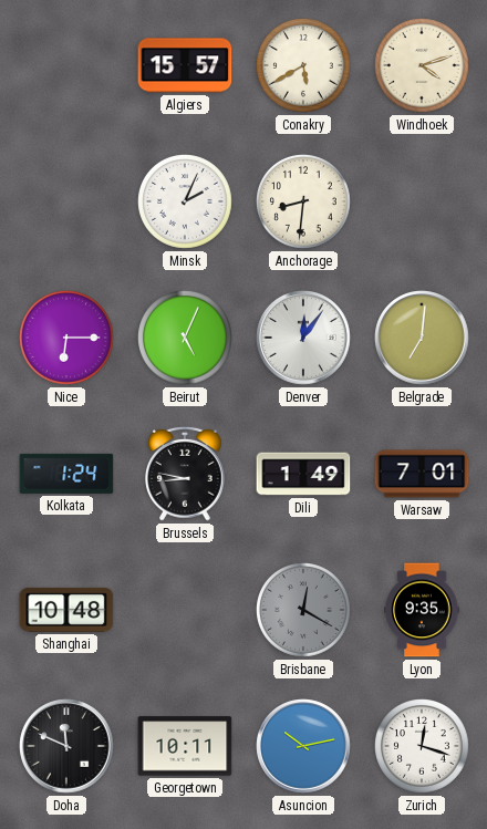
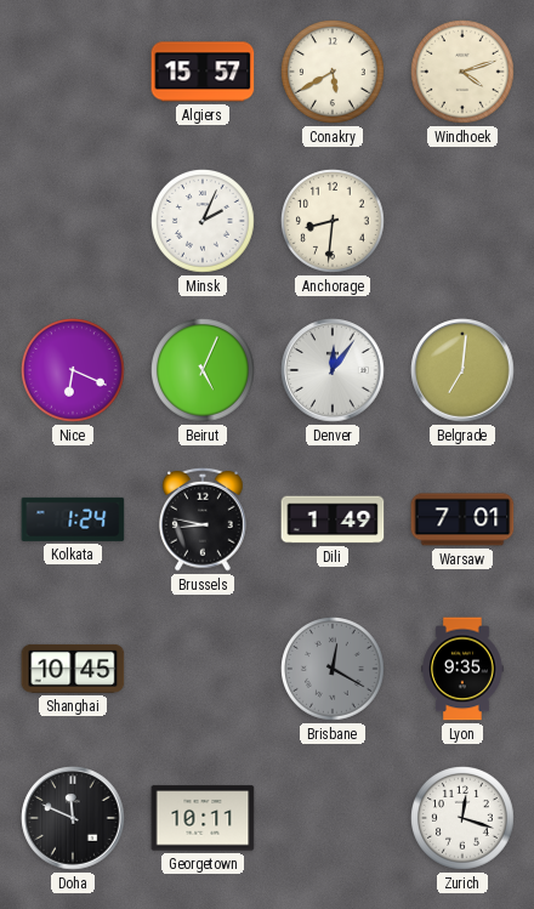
Nice: 6:15 -> 6:19 (74, 371)
Shanghai: 10:48 -> 10:45 (73, 669)
Asuncion: 10:13 -> none (303, 746)
